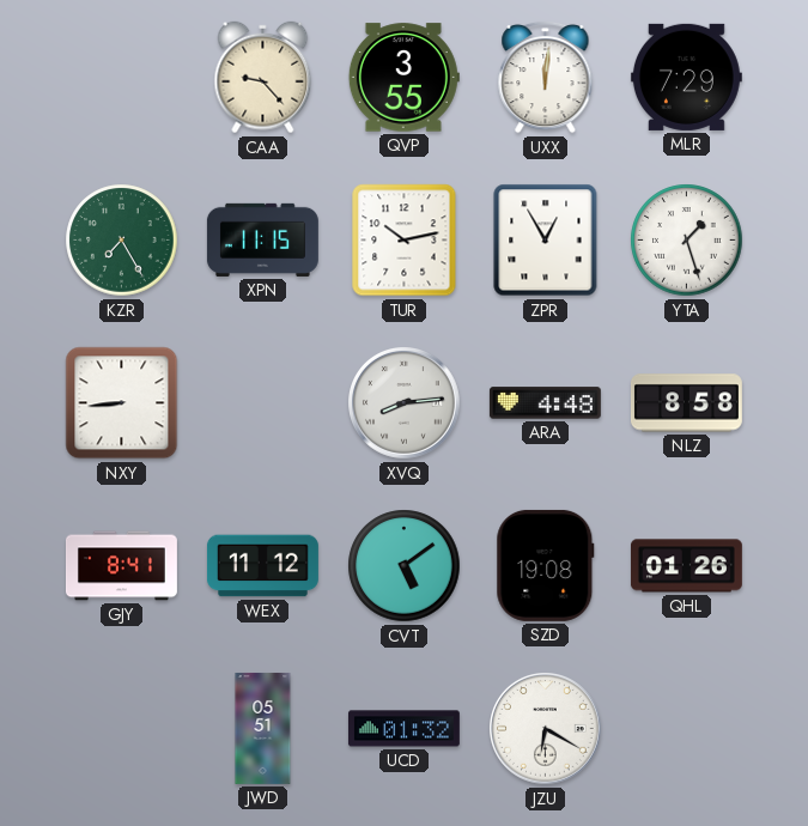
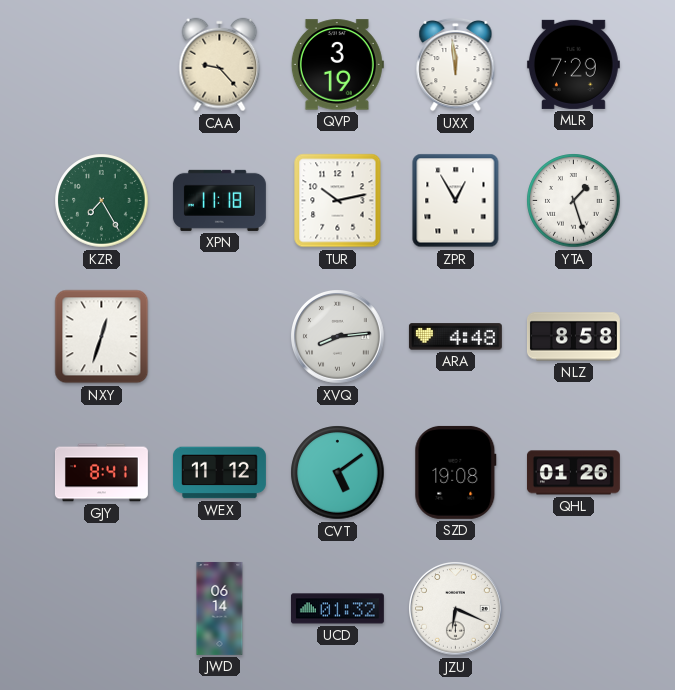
QVP: 3:55 -> 3:19 (337, 65)
UXX: 12:01 -> 11:59 (456, 64)
XPN: 11:15 -> 11:18 (219, 200)
NXY: 8:44 -> 12:33 (102, 337)
JWD: 05:51 -> 06:14 (220, 608)
JZU: 6:20 -> 6:19 (456, 609)
